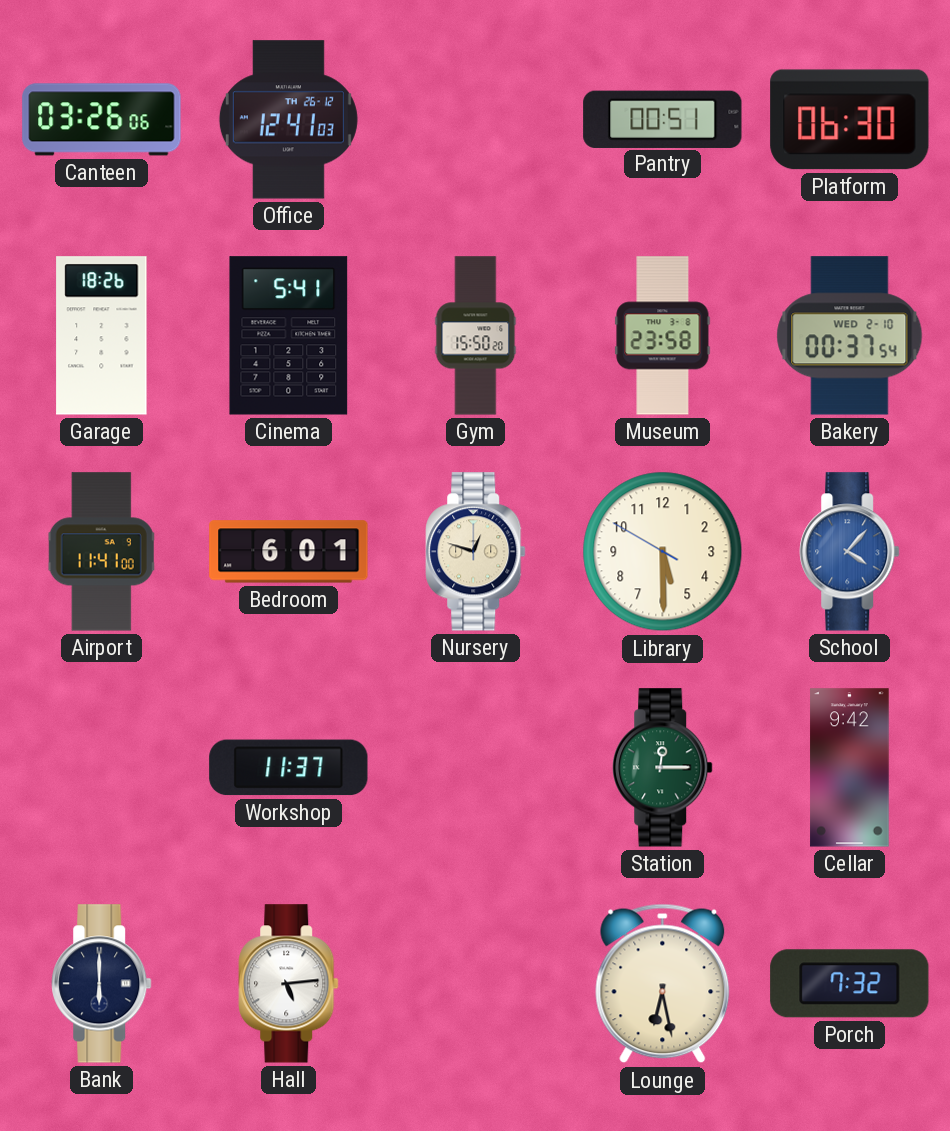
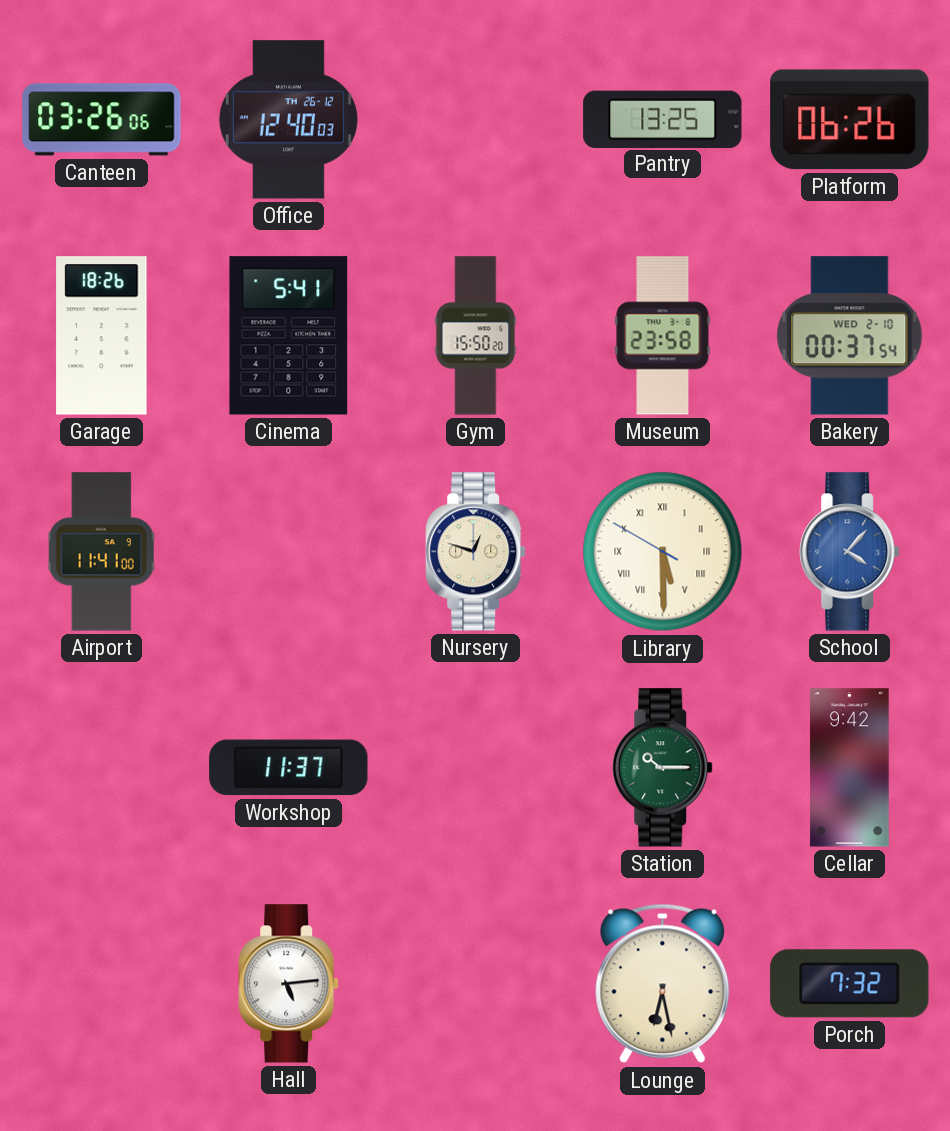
Office: 12:41 -> 12:40 (288, 120)
Pantry: 00:51 -> 13:25 (663, 119)
Platform: 06:30 -> 06:26 (850, 120)
Bedroom: 6:01 -> none (289, 552)
Library numerals: Arabic -> Roman (663, 552)
Station: 12:15 -> 10:15 (663, 768)
Bank: 6:00 -> none (102, 984)
